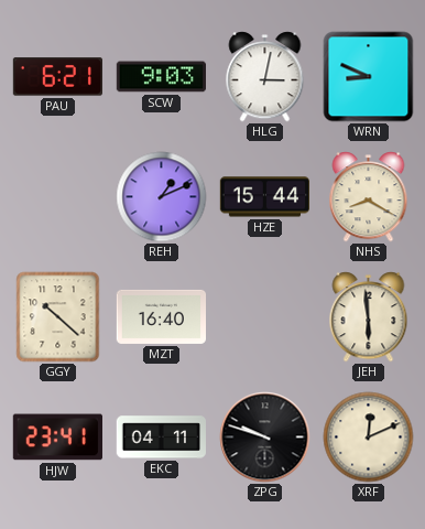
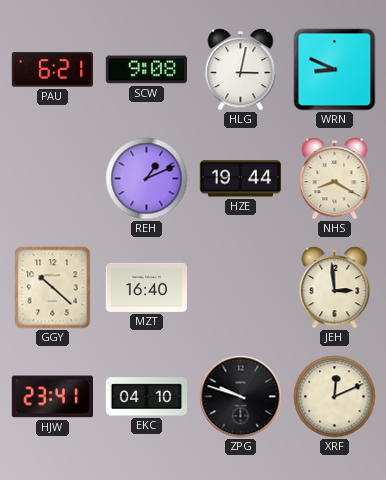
SCW: 9:03 -> 9:08 (146, 70)
HZE: 15:44 -> 19:44 (240, 179)
JEH: 5:59 -> 2:59 (335, 288)
EKC: 04:11 -> 04:10 (146, 397)
